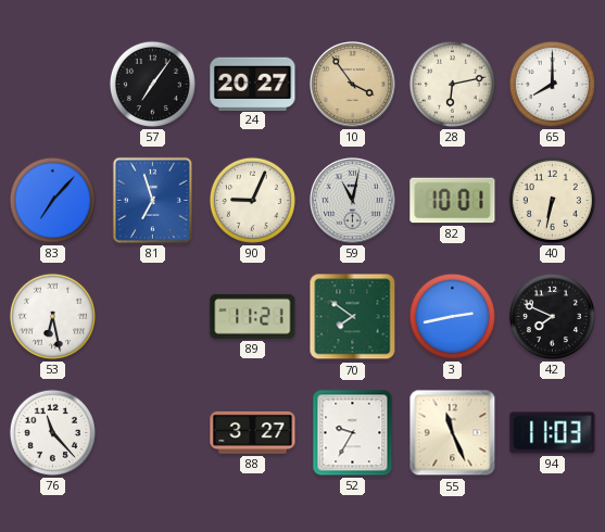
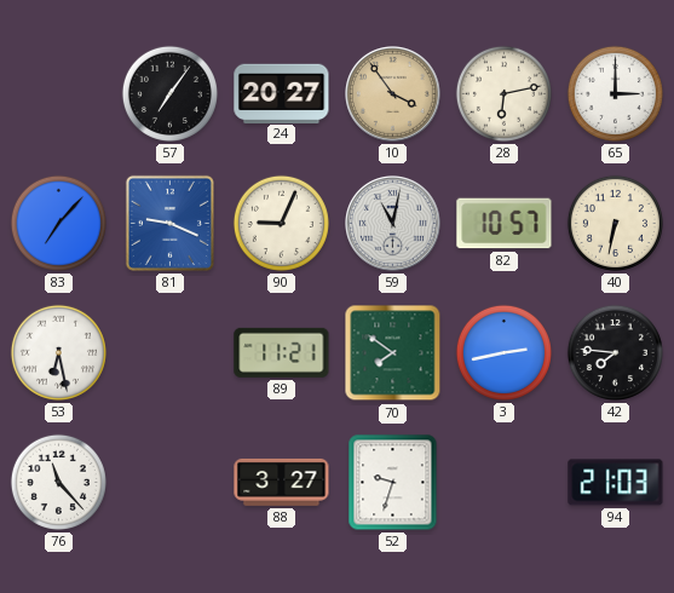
65: 8:00 -> 3:00 (615, 93)
81: 6:57 -> 9:19 (169, 223)
82: 10:01 -> 10:57 (505, 224)
42: 7:49 -> 7:46 (615, 352)
52: 9:35 -> 9:33 (393, 483)
55: 11:26 -> none (453, 433)
94: 11:03 -> 21:03 (616, 483)
